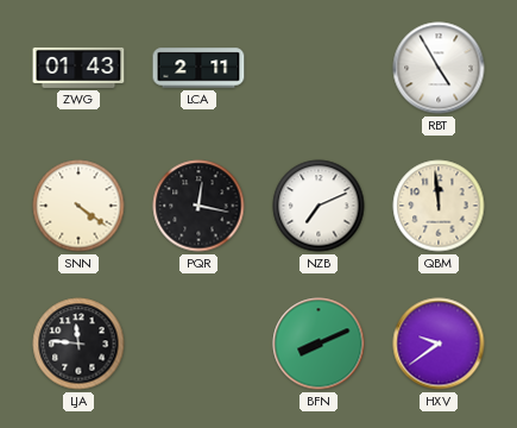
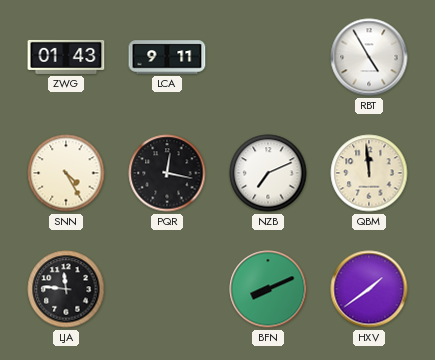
LCA: 2:11 -> 9:11 (167, 57)
SNN: 4:21 -> 4:25 (66, 173)
HXV: 9:39 -> 1:39 (369, 289)
